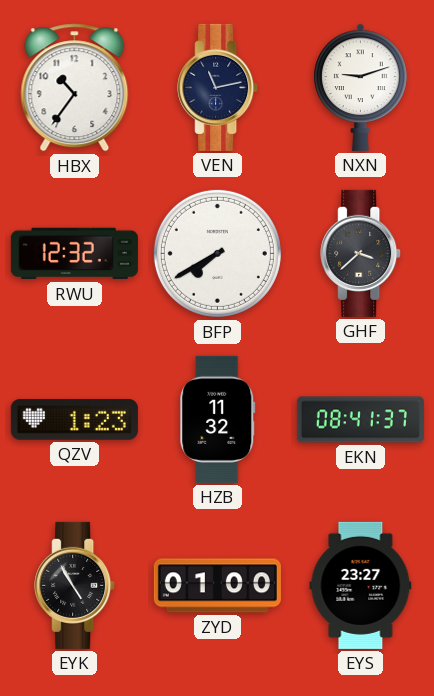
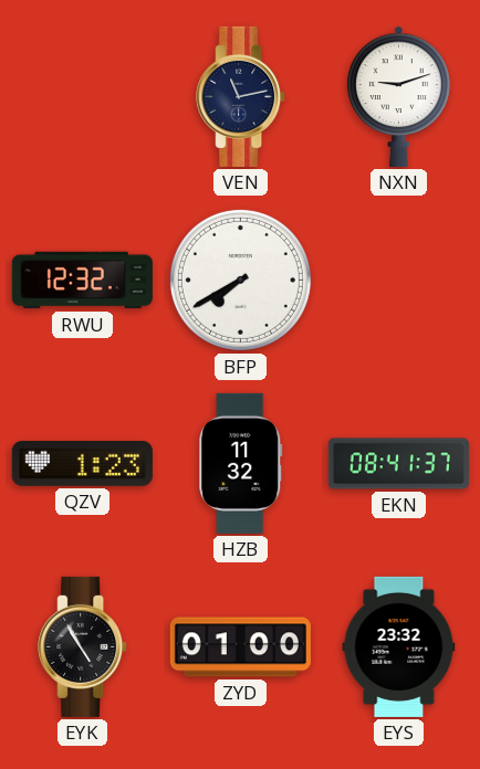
HBX: 10:36 -> none (75, 88)
GHF: 3:38 -> none (361, 253)
EYS: 23:27 -> 23:32 (399, 646)
